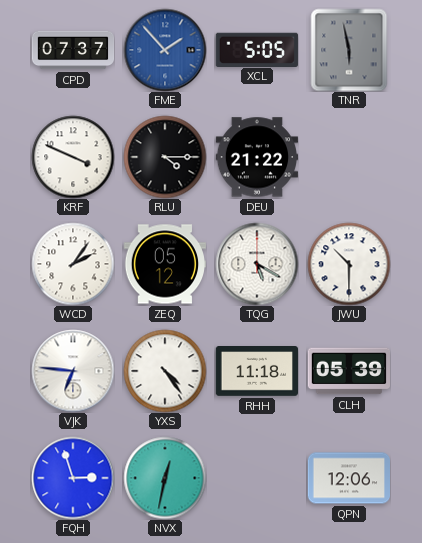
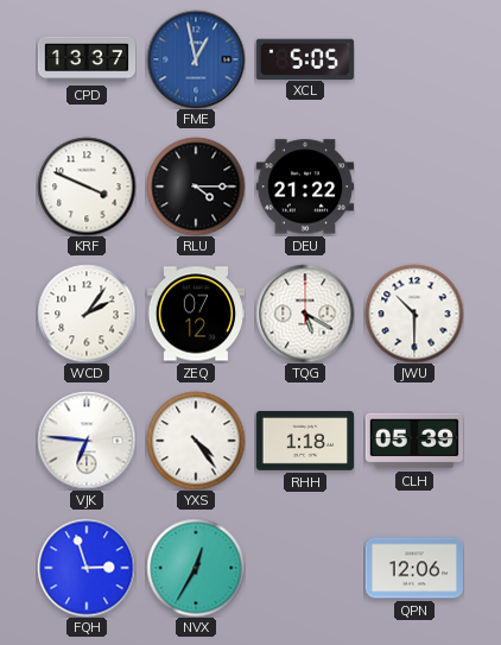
CPD: 07:37 -> 13:37 (87, 59)
FME: 1:53 -> 12:58 (196, 59)
TNR: 5:58 -> none (349, 50)
ZEQ: 05:12 -> 07:12 (195, 314)
RHH: 11:18 -> 1:18 (304, 442)
NVX: 12:32 -> 12:35 (196, 568)
